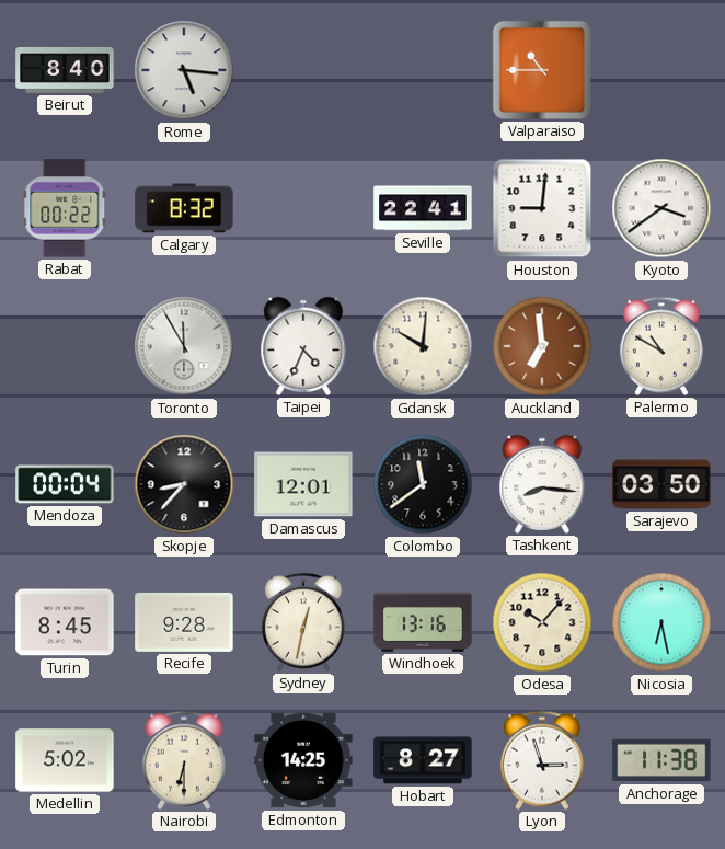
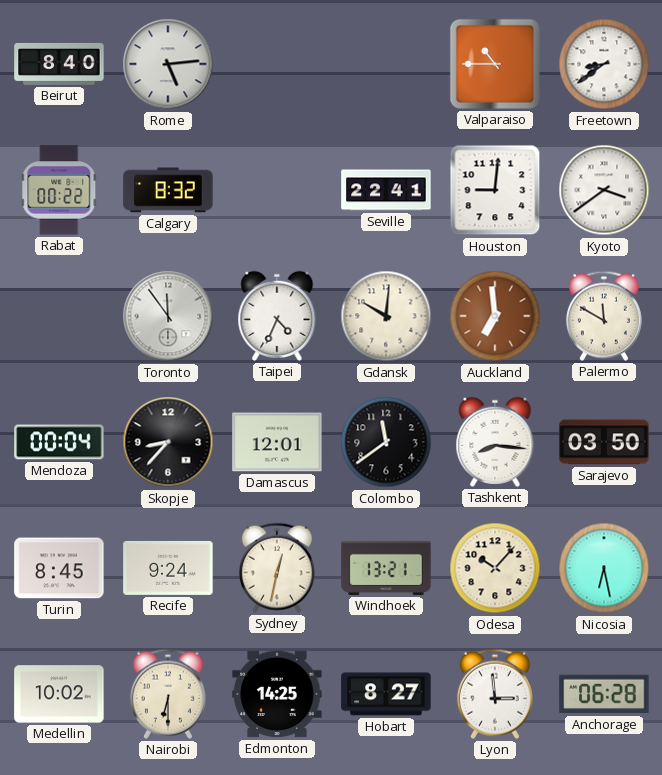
Rome: 5:16 -> 5:14 (168, 64)
Freetown: none -> 8:39 (604, 64)
Toronto: 11:55 -> 11:54 (168, 316)
Palermo: 10:50 -> 11:50 (604, 316)
Recife: 9:28 -> 9:24 (168, 568)
Windhoek: 13:16 -> 13:21 (386, 568)
Medellin: 5:02 -> 10:02 (59, 694)
Lyon: 2:57 -> 2:59 (495, 694)
Anchorage: 11:38 -> 06:28 (604, 694)
